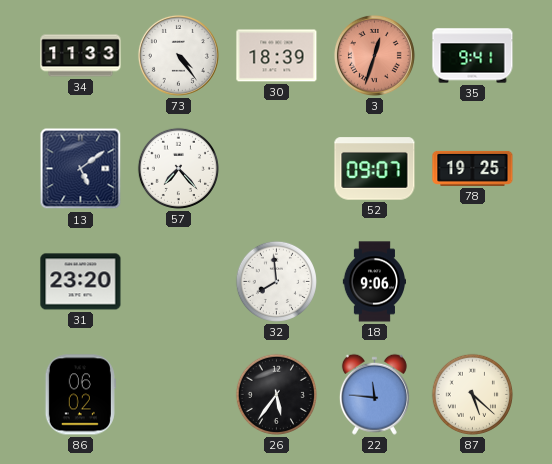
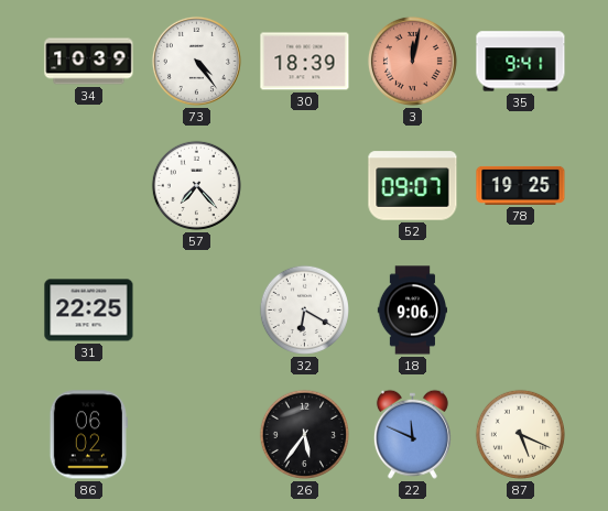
34: 11:33 -> 10:39 (89, 62)
3: 12:33 -> 12:02 (412, 61)
13: 5:09 -> none (81, 169)
31: 23:20 -> 22:25 (89, 311)
32: 7:59 -> 6:20 (304, 309)
22: 11:46 -> 11:49 (412, 434)
87: 5:22 -> 5:19 (520, 434)
